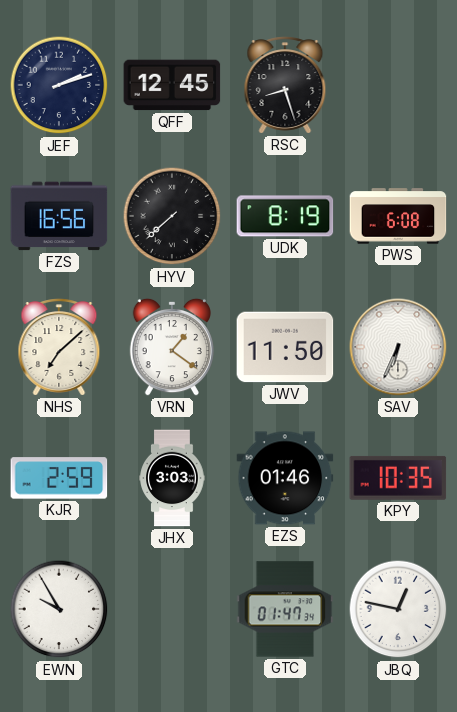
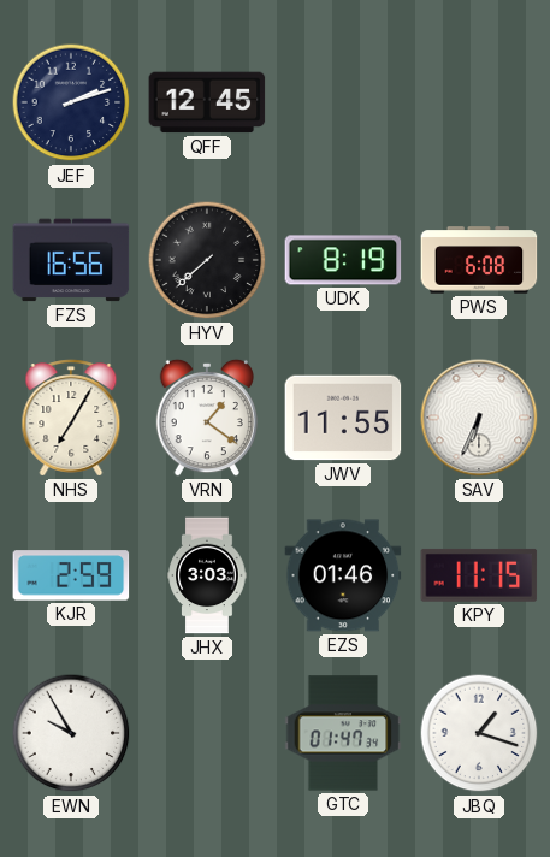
RSC: 8:27 -> none (285, 85)
NHS: 7:08 -> 7:05 (71, 418)
JWV: 11:50 -> 11:55 (343, 418)
KPY: 10:35 -> 11:15 (479, 575)
JBQ: 12:47 -> 1:18 (479, 733)
